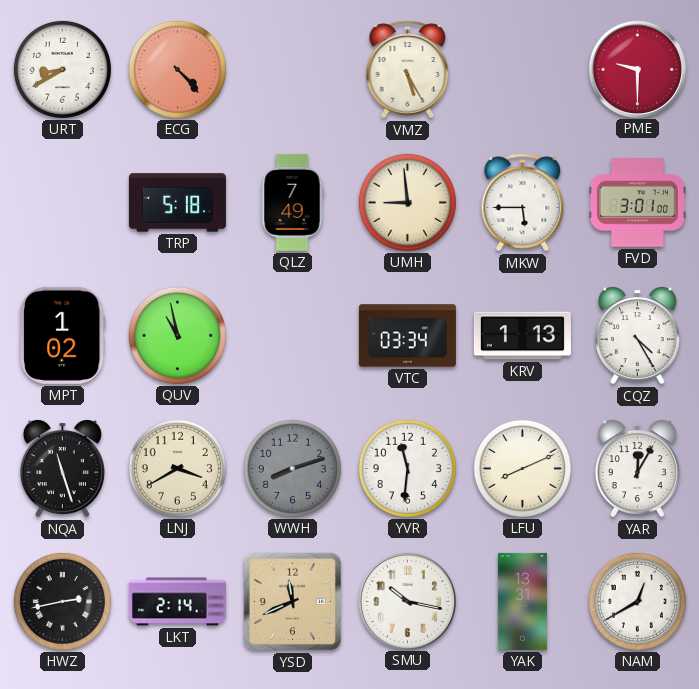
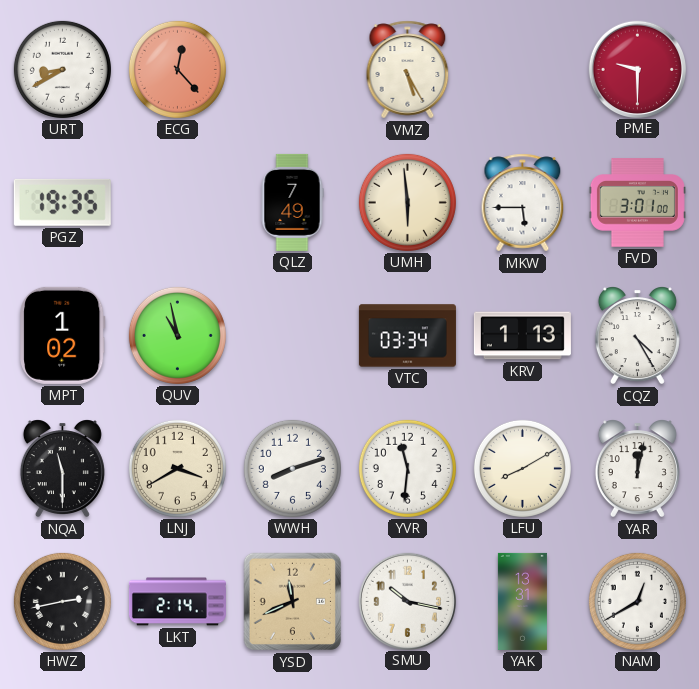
ECG: 4:23 -> 12:23 (177, 69)
PGZ: none -> 19:35 (62, 202)
TRP: 5:18 -> none (177, 203)
UMH: 8:59 -> 5:59 (407, 202)
NQA: 11:27 -> 11:30 (62, 469)
WWH dial: grey -> white (292, 468)
LFU: 8:11 -> 8:10 (522, 468)
YAR: 12:05 -> 12:02 (637, 469)
